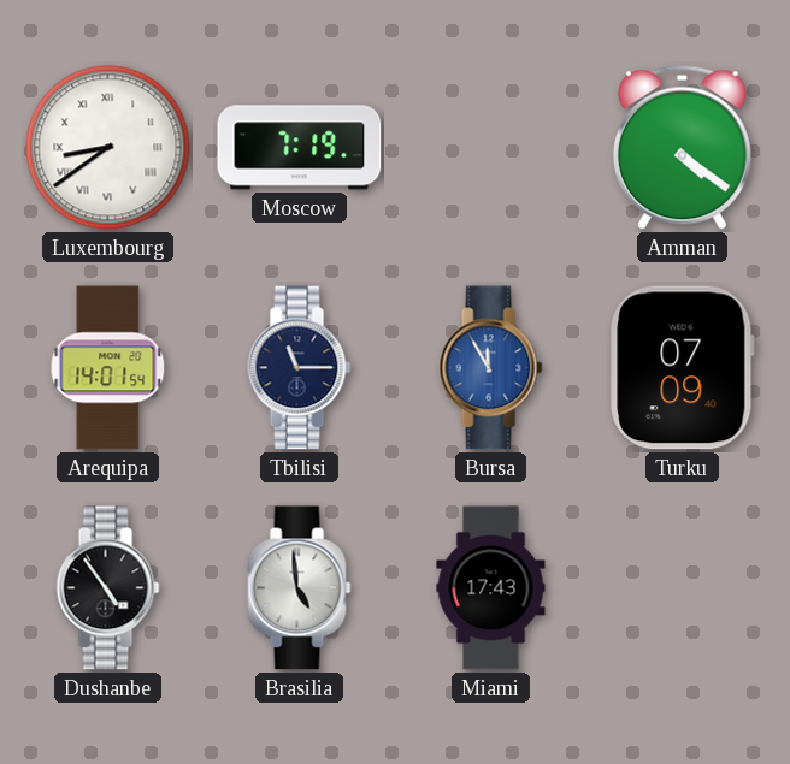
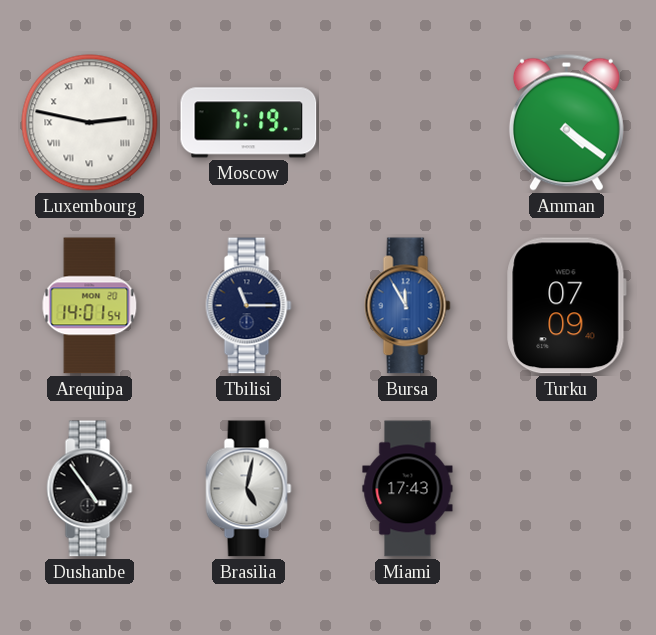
Luxembourg: 8:39 -> 2:47 (90, 123)
Brasilia: 4:59 -> 5:02 (249, 489)
